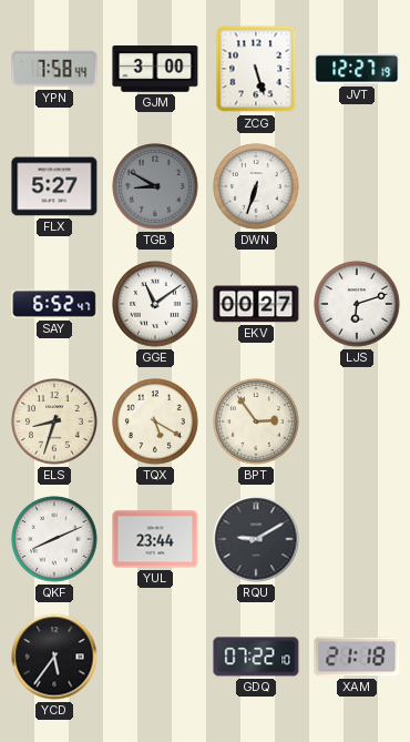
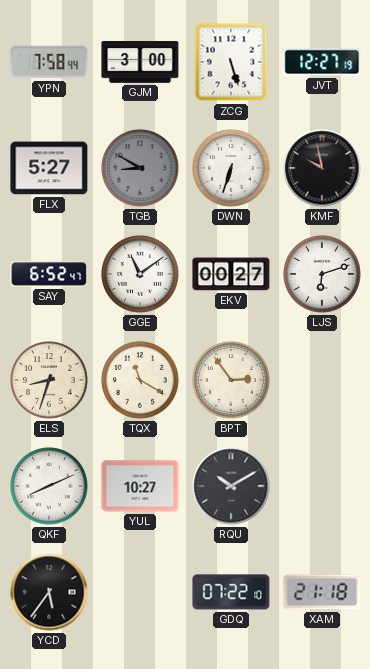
KMF: none -> 9:58 (322, 168)
TQX: 5:20 -> 11:20 (140, 380)
YUL: 23:44 -> 10:27 (140, 486)
RQU: 9:10 -> 10:10 (231, 486)
